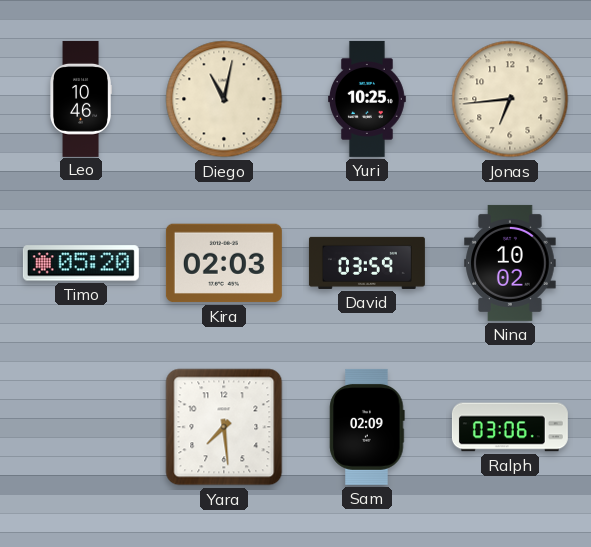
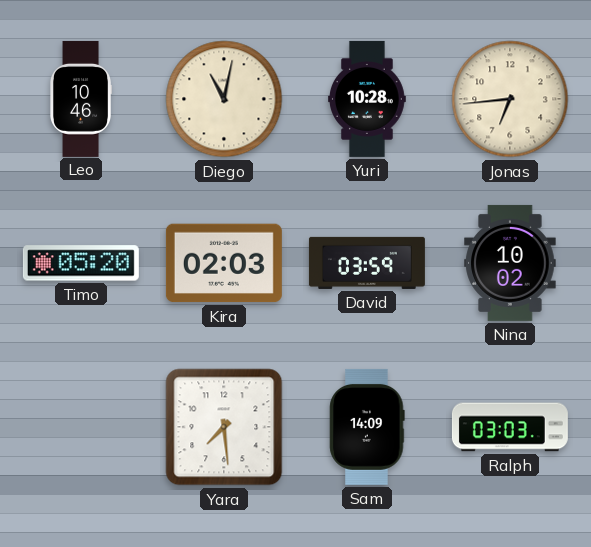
Yuri: 10:25 -> 10:28 (368, 99)
Sam: 02:09 -> 14:09 (367, 427)
Ralph: 03:06 -> 03:03 (510, 427)
